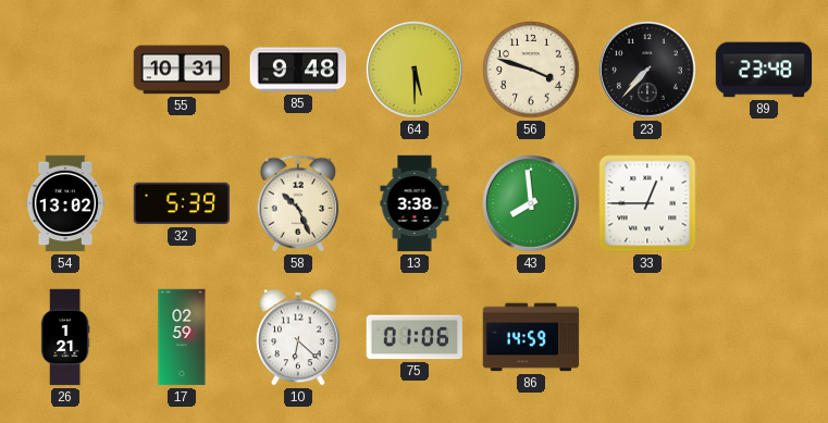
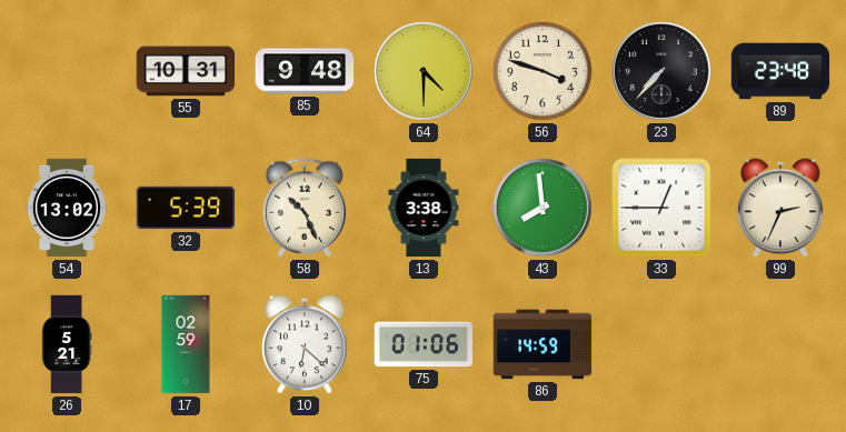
64: 5:30 -> 4:30 (424, 71)
99: none -> 2:34 (780, 208)
26: 1:21 -> 5:21 (67, 344)
